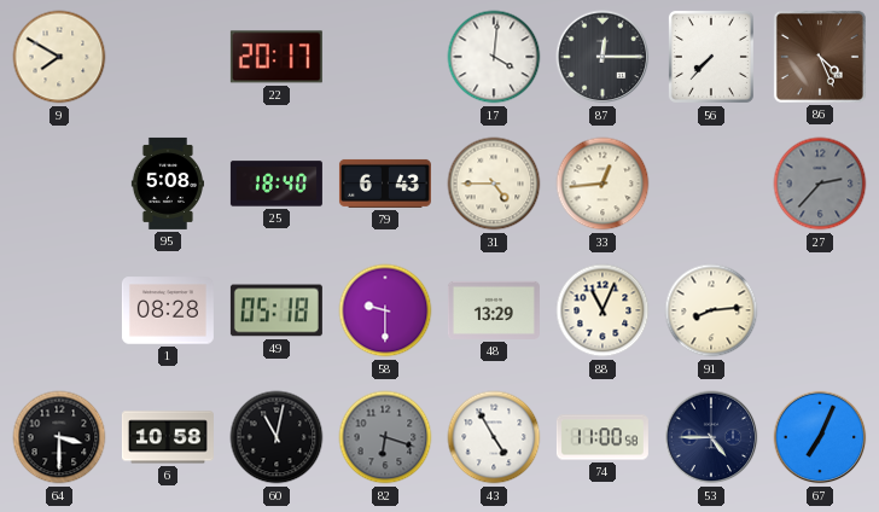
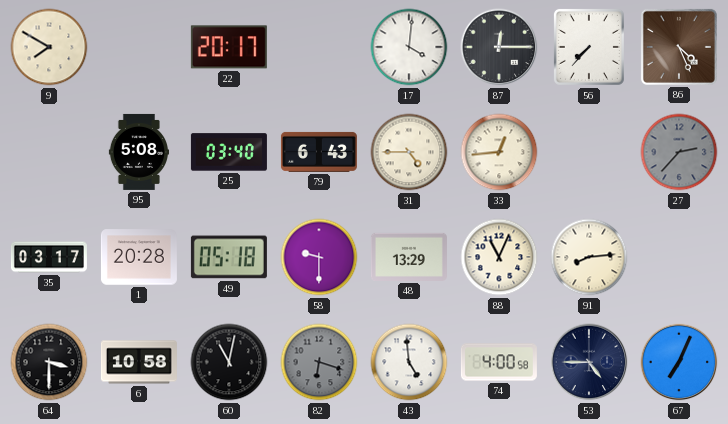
25: 18:40 -> 03:40 (229, 152)
35: none -> 03:17 (49, 257)
1: 08:28 -> 20:28 (139, 257)
43: 4:55 -> 4:59 (409, 362)
74: 11:00 -> 4:00 (499, 362)
